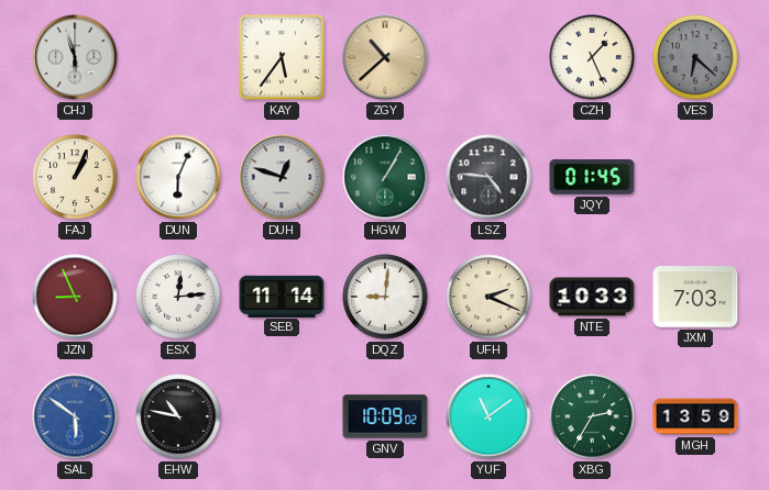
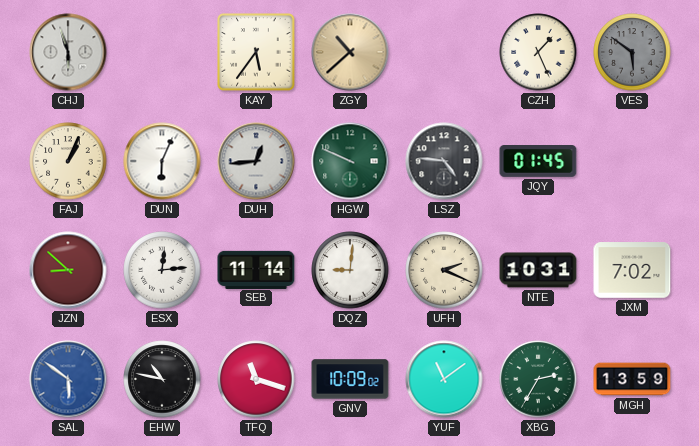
VES: 6:22 -> 5:51 (632, 52)
DUH: 12:48 -> 12:44 (256, 161)
HGW: 1:05 -> 9:49 (350, 161)
JZN: 8:56 -> 8:52 (68, 270)
NTE: 10:33 -> 10:31 (538, 270)
JXM: 7:03 -> 7:02 (632, 270)
TFQ: none -> 11:18 (256, 379)
